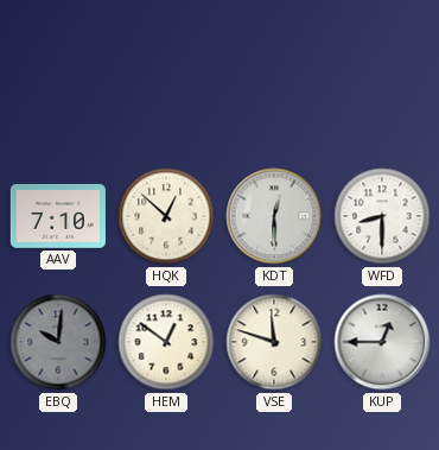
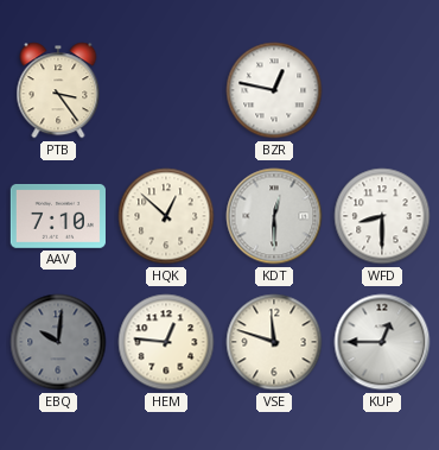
PTB: none -> 3:24 (58, 90)
BZR: none -> 12:47 (274, 90)
HEM: 12:51 -> 12:46 (166, 342)
